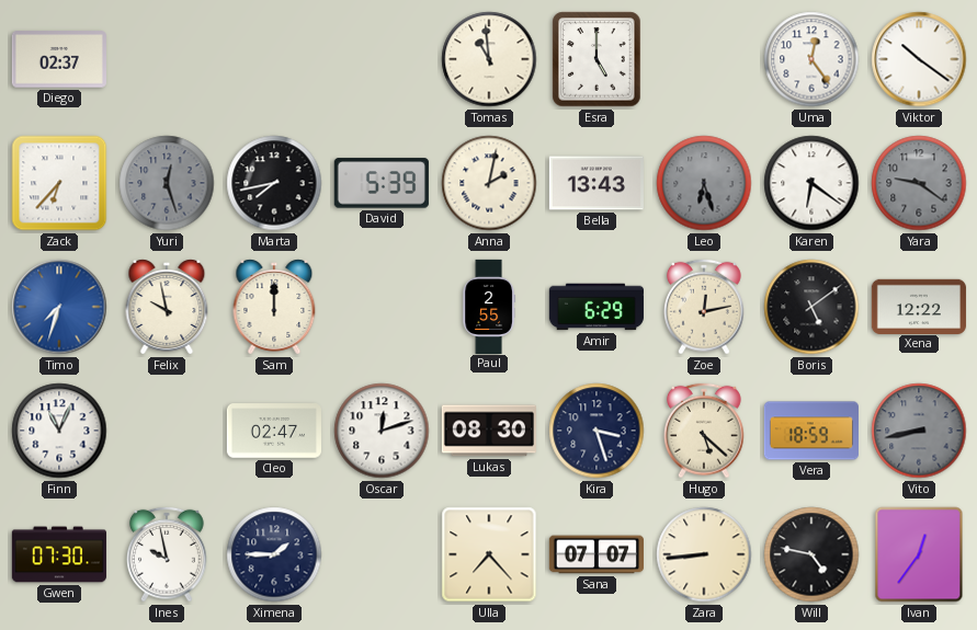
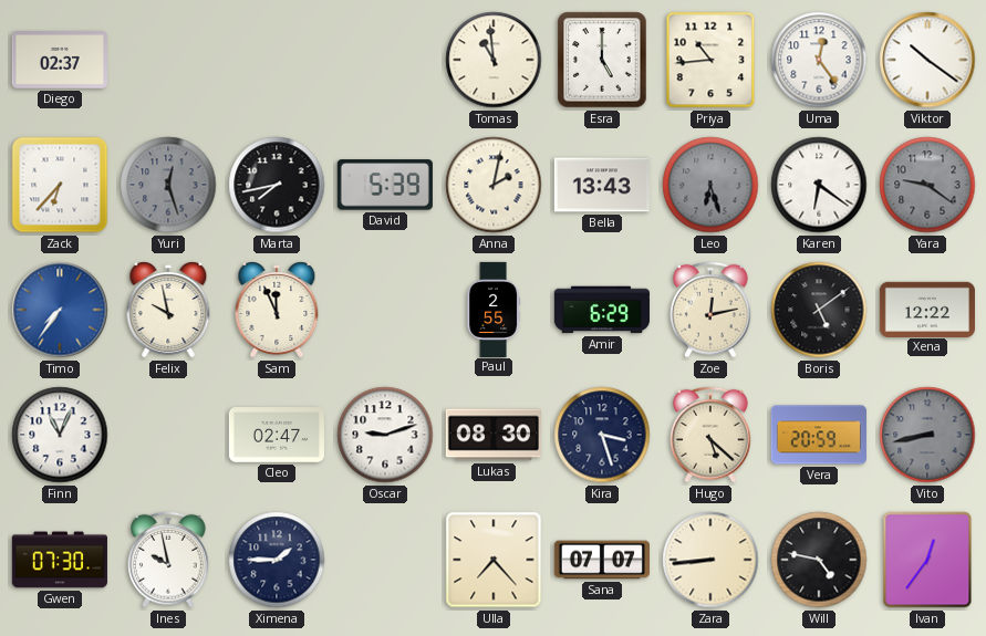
Priya: none -> 10:44 (710, 60)
Timo: 7:33 -> 7:36 (60, 310)
Sam: 12:00 -> 11:56 (277, 310)
Oscar: 12:12 -> 9:12 (385, 435)
Vera: 18:59 -> 20:59 (819, 435)
